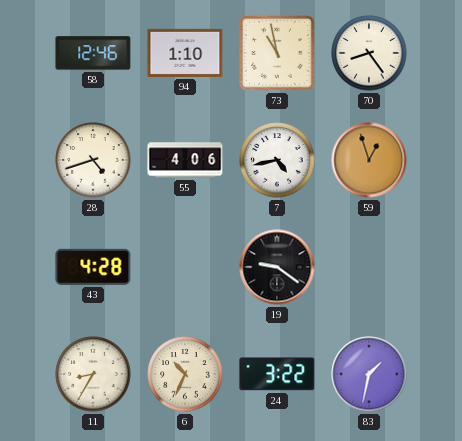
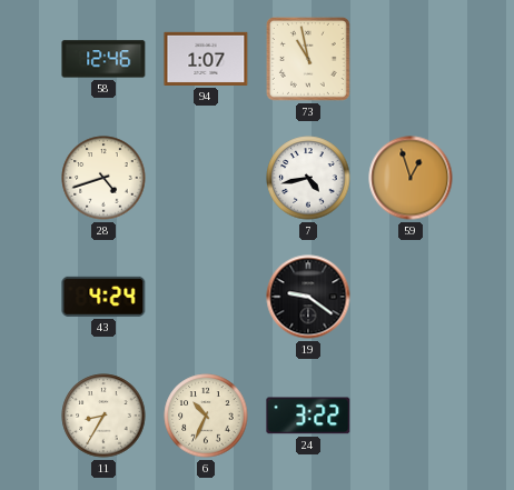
94: 1:10 -> 1:07 (206, 59)
70: 8:24 -> none (369, 53)
55: 4:06 -> none (185, 160)
43: 4:28 -> 4:24 (103, 297)
83: 1:32 -> none (369, 374)
